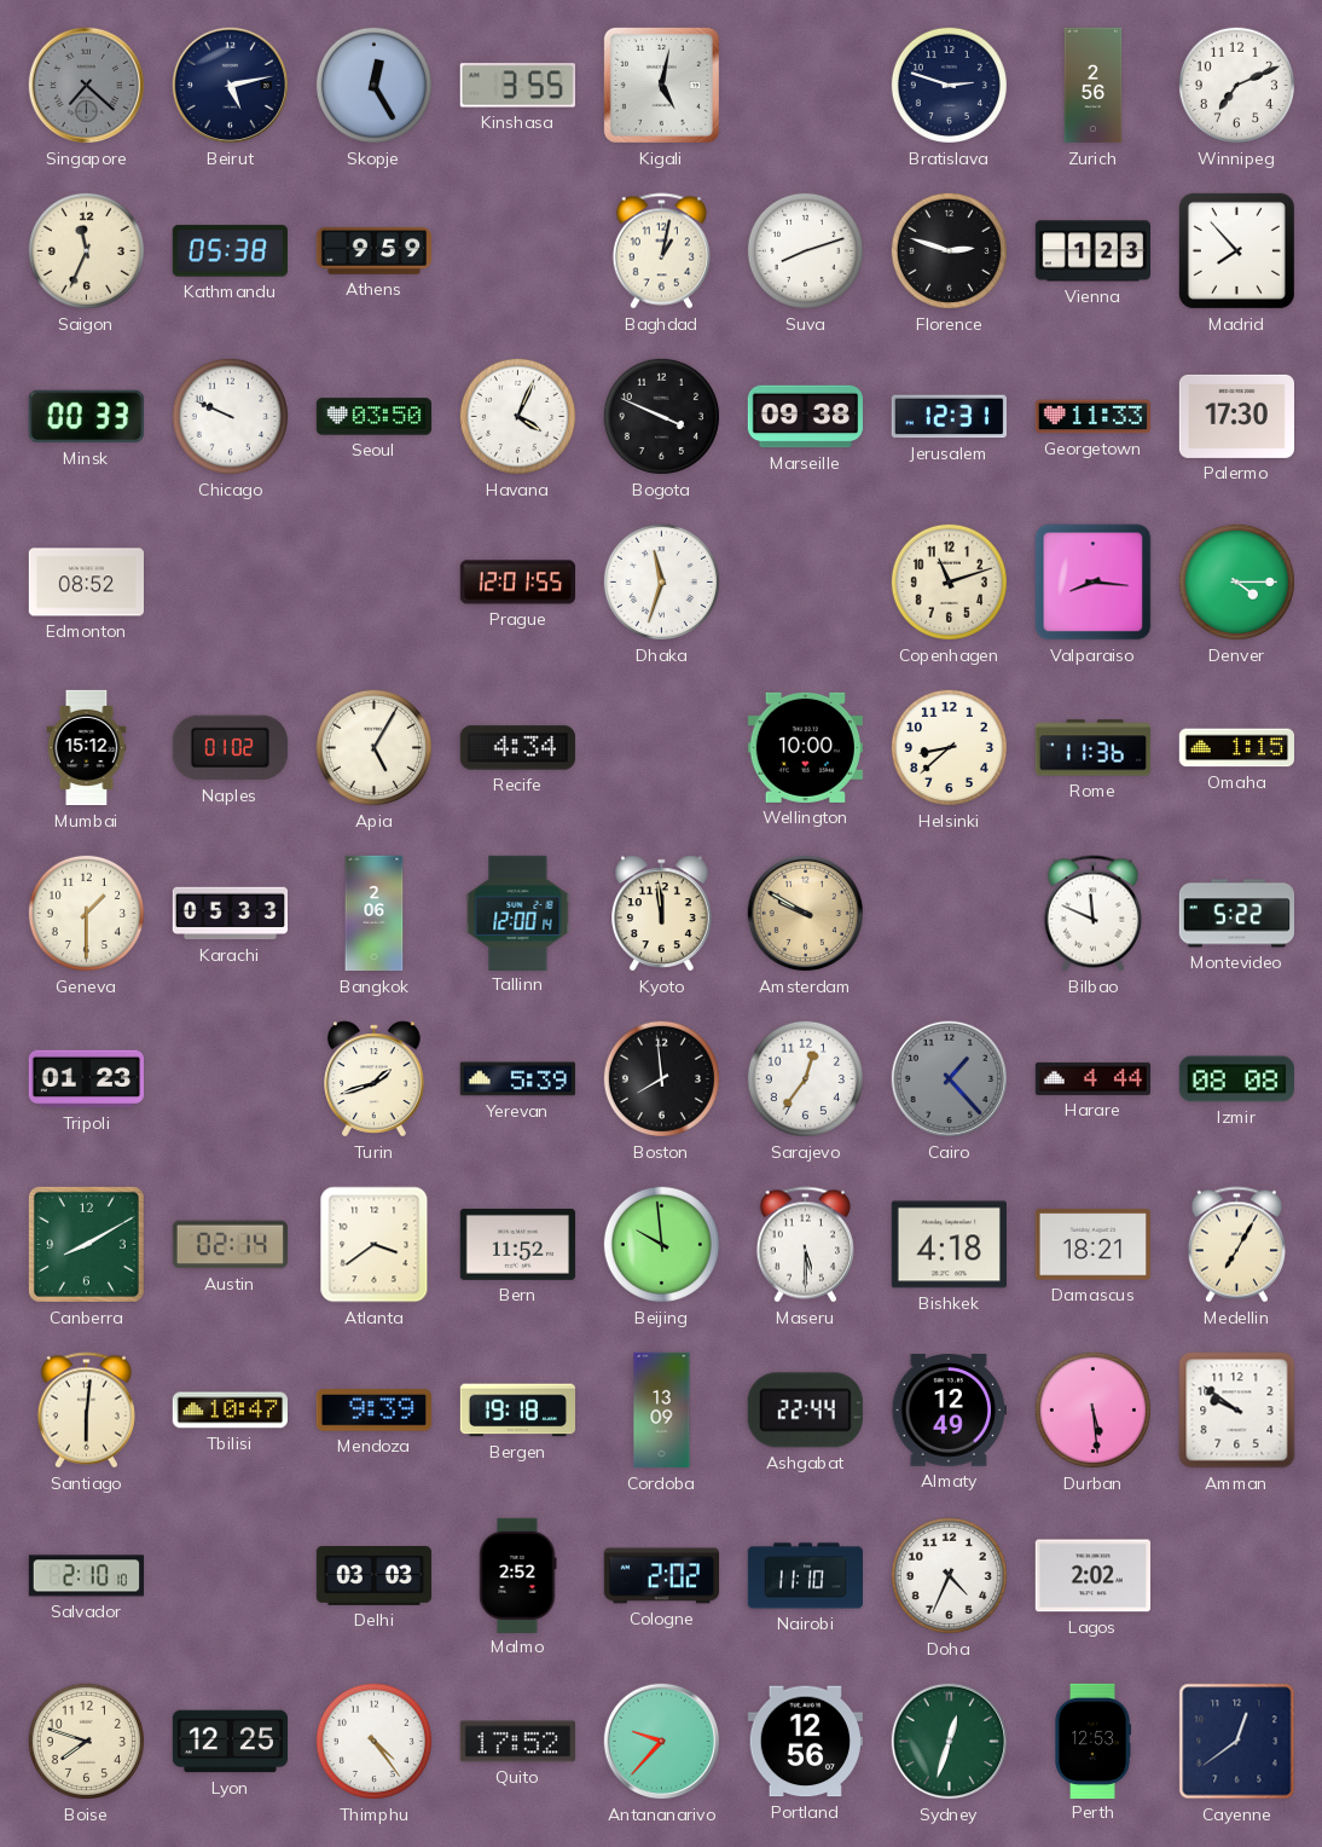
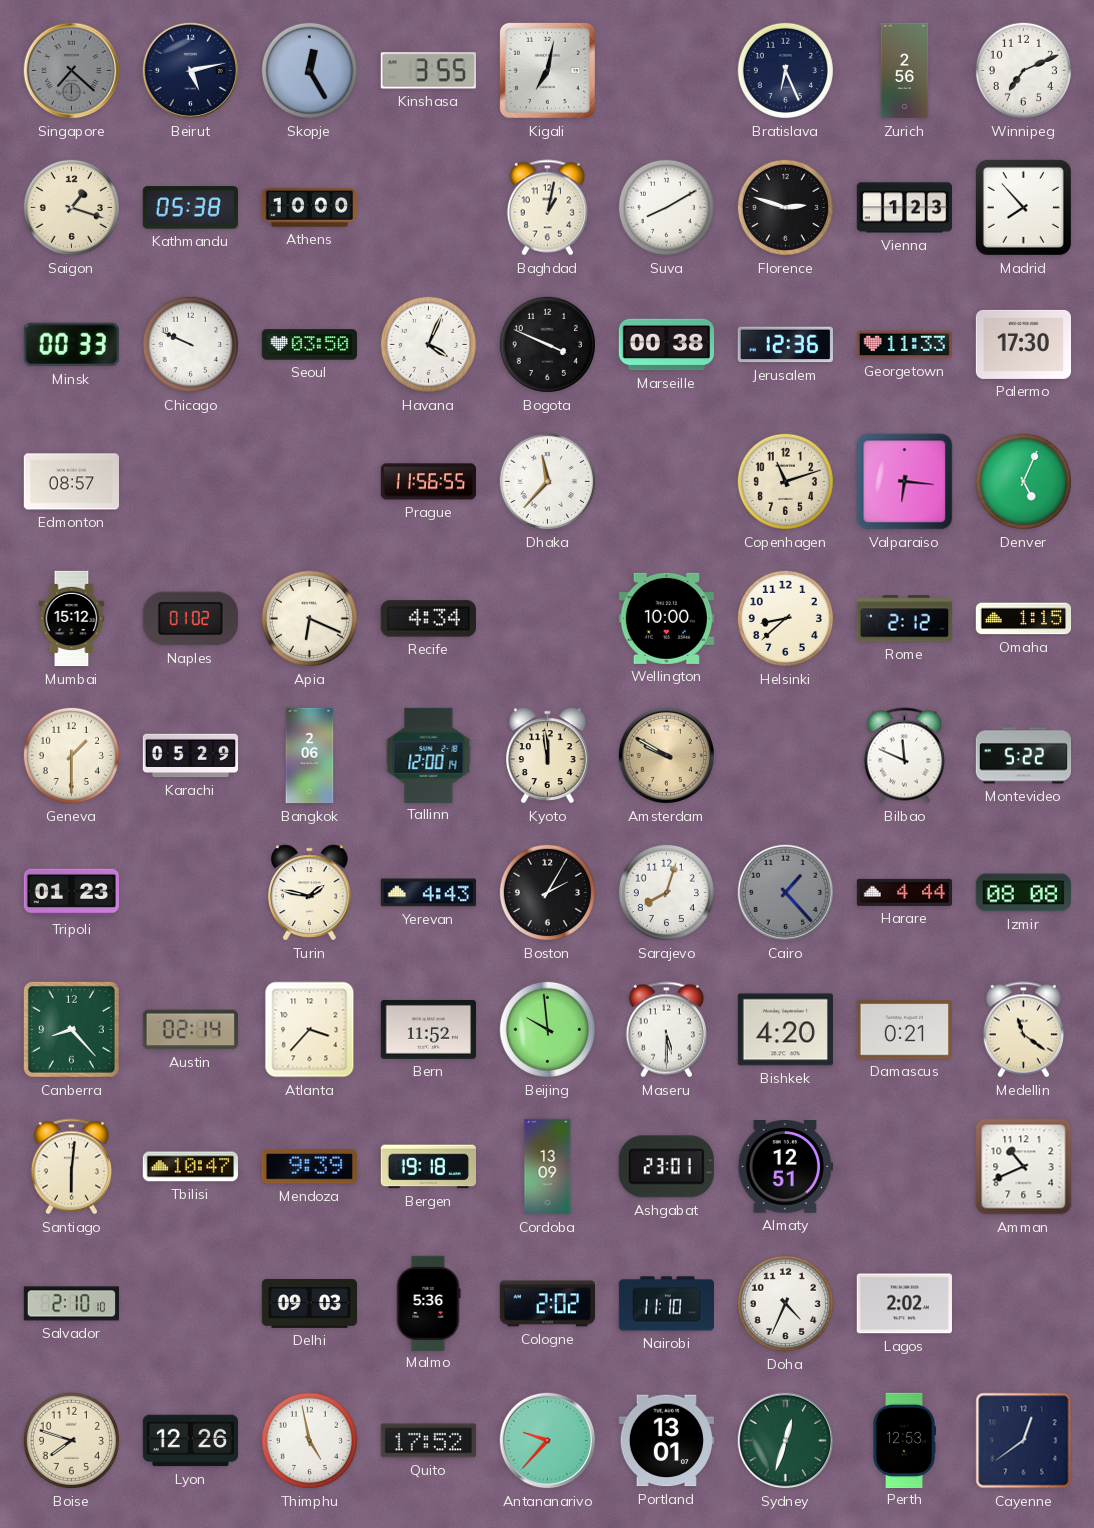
Kigali: 5:02 -> 7:02 (547, 70)
Bratislava: 2:48 -> 6:26 (785, 70)
Saigon: 11:34 -> 1:18 (71, 207)
Athens: 9:59 -> 10:00 (309, 208)
Suva: 8:12 -> 8:10 (666, 207)
Marseille: 09:38 -> 00:38 (666, 345)
Jerusalem: 12:31 -> 12:36 (785, 345)
Edmonton: 08:52 -> 08:57 (71, 482)
Prague: 12:01 -> 11:56 (428, 482)
Dhaka: 11:33 -> 11:37 (547, 481)
Valparaiso: 8:16 -> 6:16 (905, 482)
Denver: 4:15 -> 5:04 (1023, 481)
Apia: 5:05 -> 6:19 (309, 618)
Rome: 11:36 -> 2:12 (905, 619)
Karachi: 05:33 -> 05:29 (190, 756)
Turin: 1:42 -> 1:47 (310, 893)
Yerevan: 5:39 -> 4:43 (428, 893)
Boston: 7:59 -> 2:05 (547, 892)
Sarajevo: 12:36 -> 8:03 (666, 892)
Canberra: 8:10 -> 8:23 (71, 1029)
Atlanta: 3:39 -> 3:37 (310, 1030)
Bishkek: 4:18 -> 4:20 (785, 1030)
Damascus: 18:21 -> 0:21 (904, 1030)
Medellin: 7:05 -> 11:21 (1023, 1030)
Ashgabat: 22:44 -> 23:01 (666, 1167)
Almaty: 12:49 -> 12:51 (785, 1167)
Durban: 5:29 -> none (1092, 1409)
Amman: 9:51 -> 10:41 (1024, 1167)
Delhi: 03:03 -> 09:03 (309, 1304)
Malmo: 2:52 -> 5:36 (429, 1303)
Lyon: 12:25 -> 12:26 (190, 1441)
Thimphu: 4:24 -> 4:58 (309, 1440)
Portland: 12:56 -> 13:01 (666, 1441)
